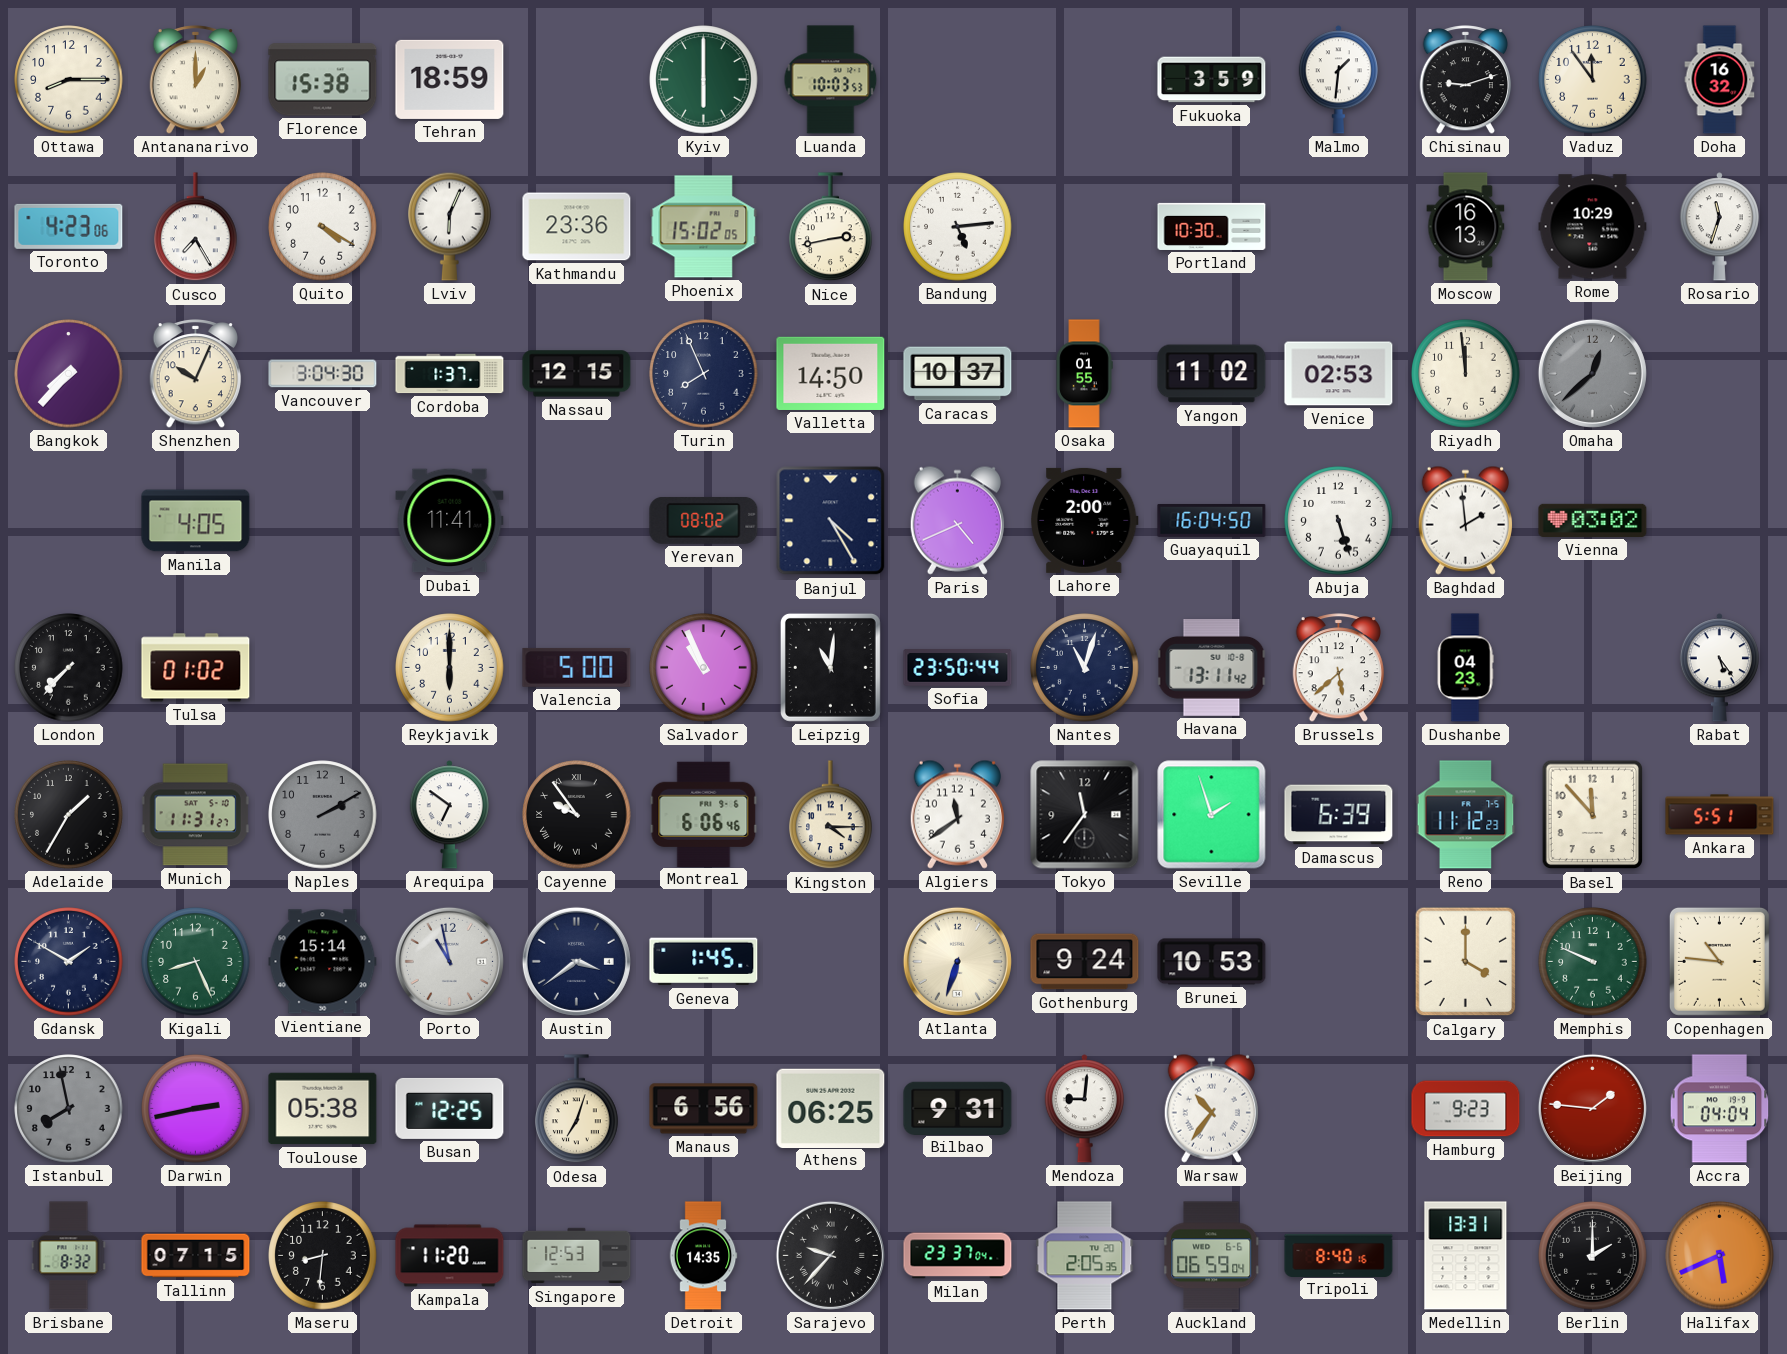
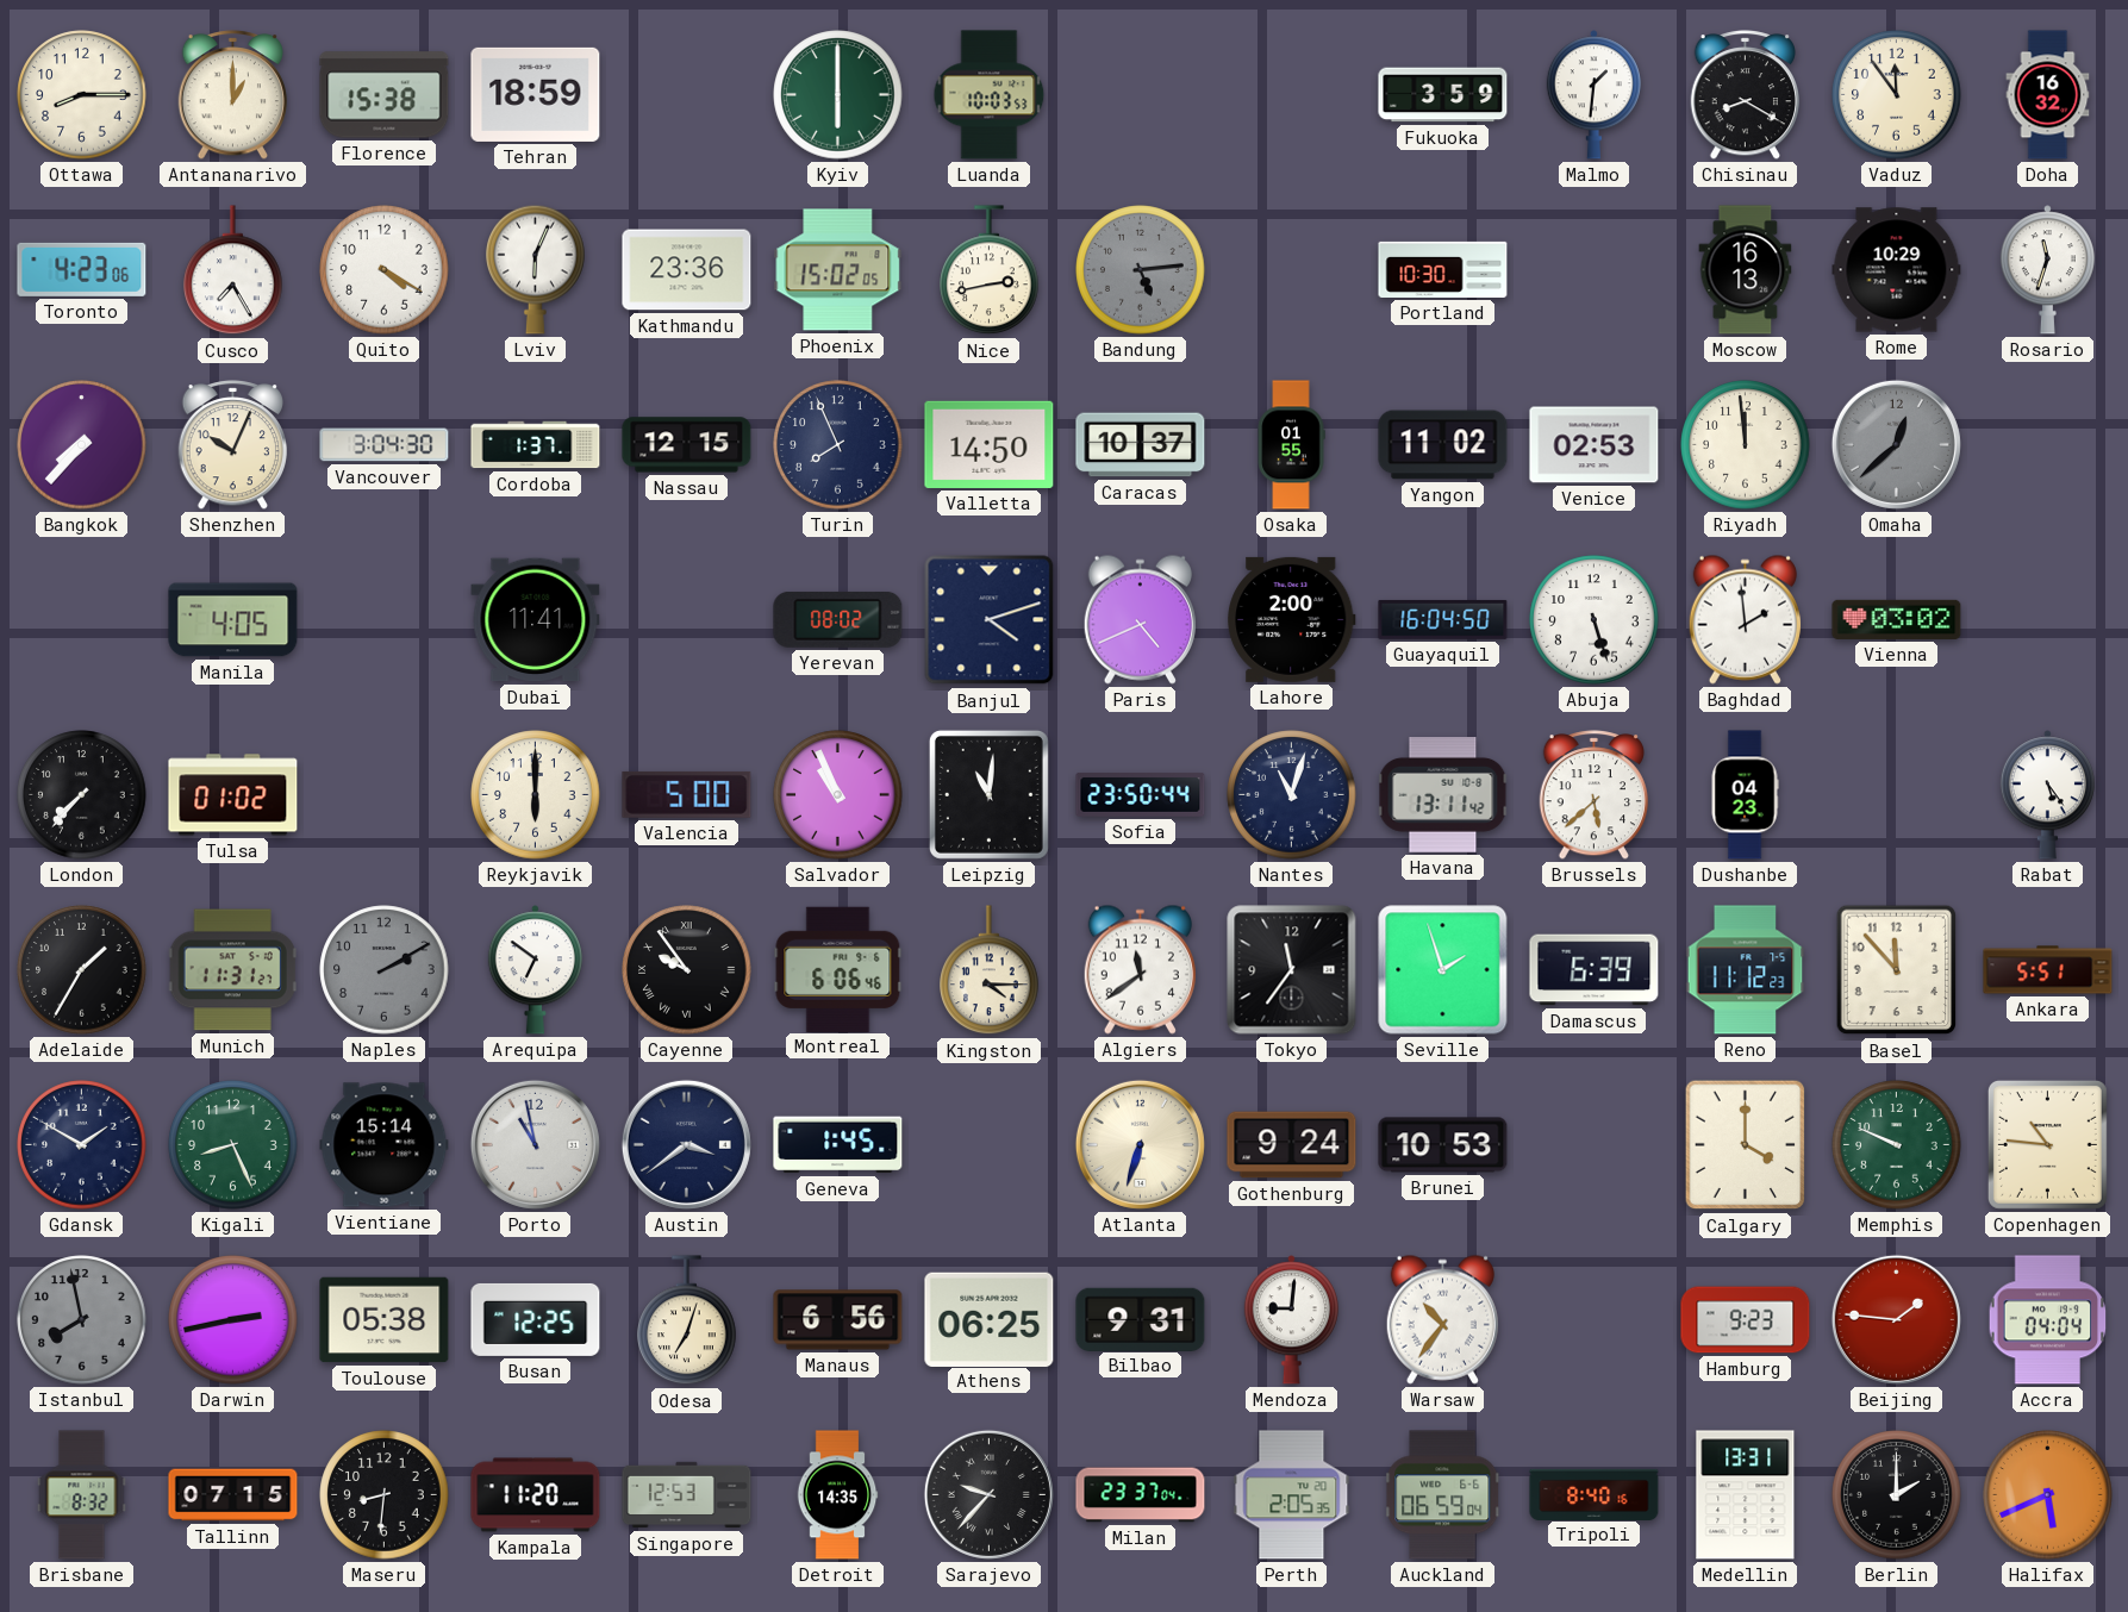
Chisinau: 9:12 -> 8:20 (1746, 95)
Bandung dial: white -> grey (1141, 270)
Banjul: 4:25 -> 4:12 (990, 620)
